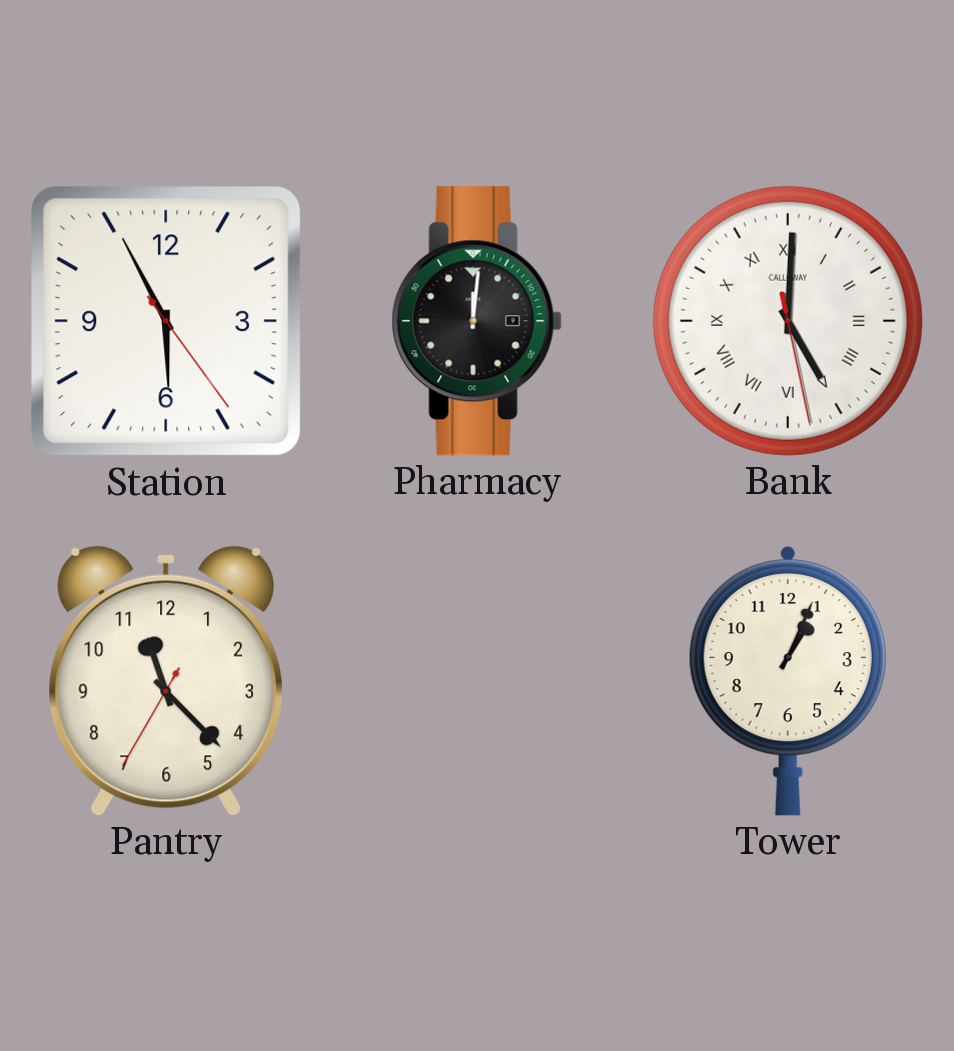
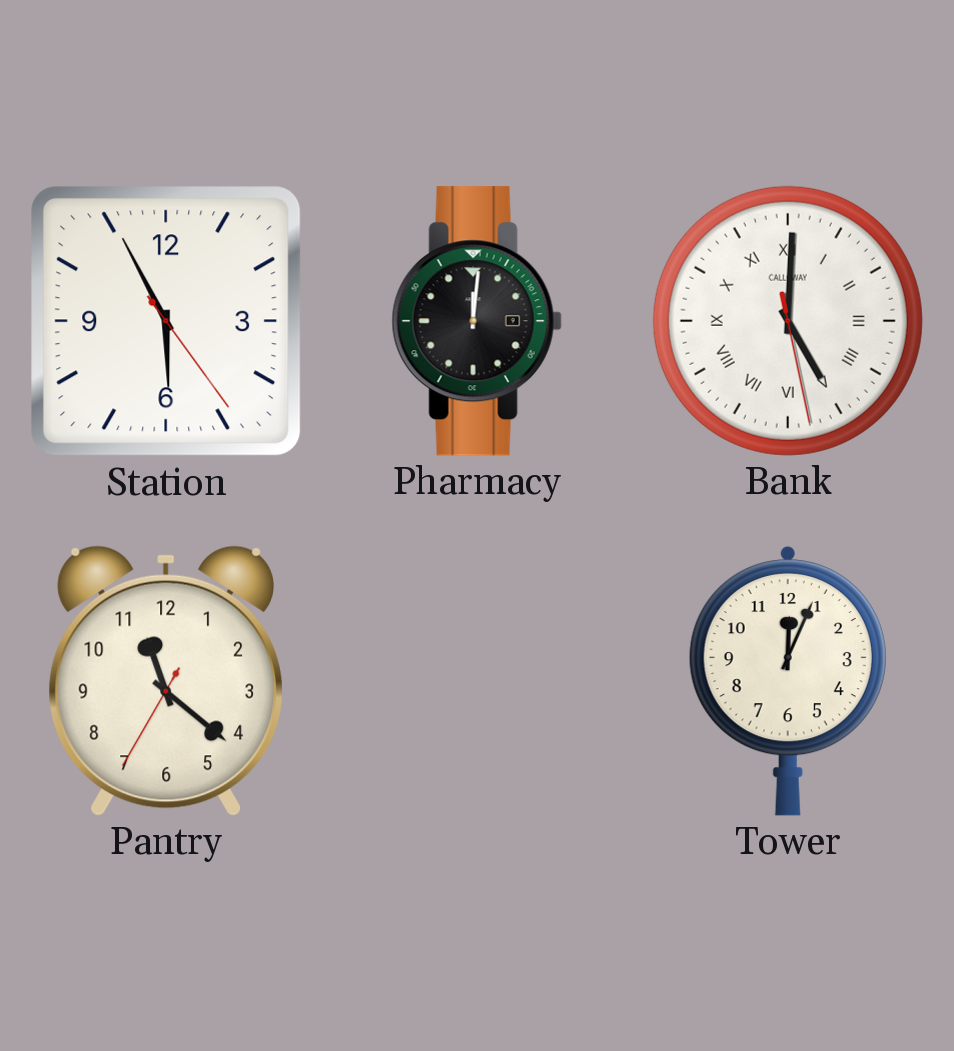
Pantry: 11:22 -> 11:21 (165, 681)
Tower: 1:04 -> 12:04 (788, 681)
